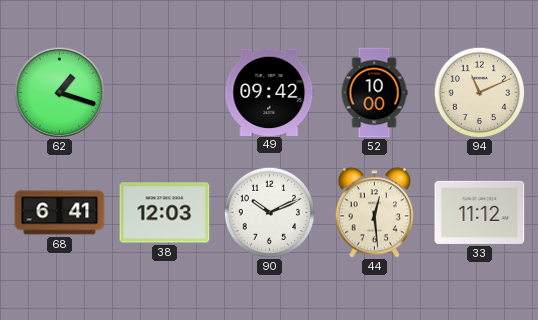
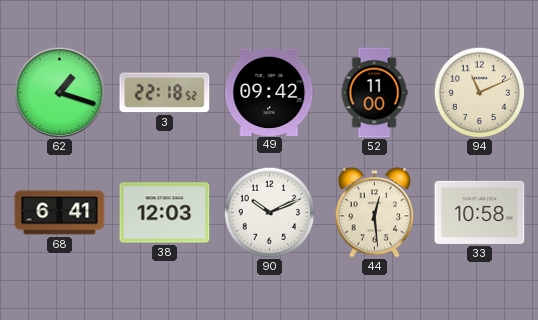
3: none -> 22:18 (165, 93)
52: 10:00 -> 11:00 (374, 93)
33: 11:12 -> 10:58 (480, 212)
